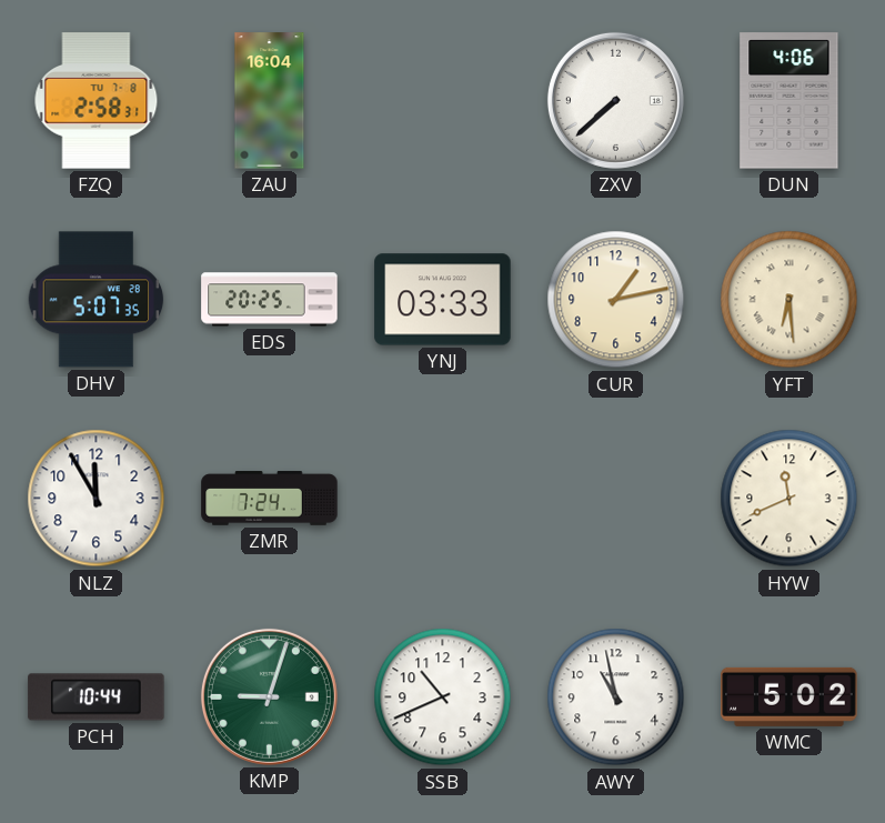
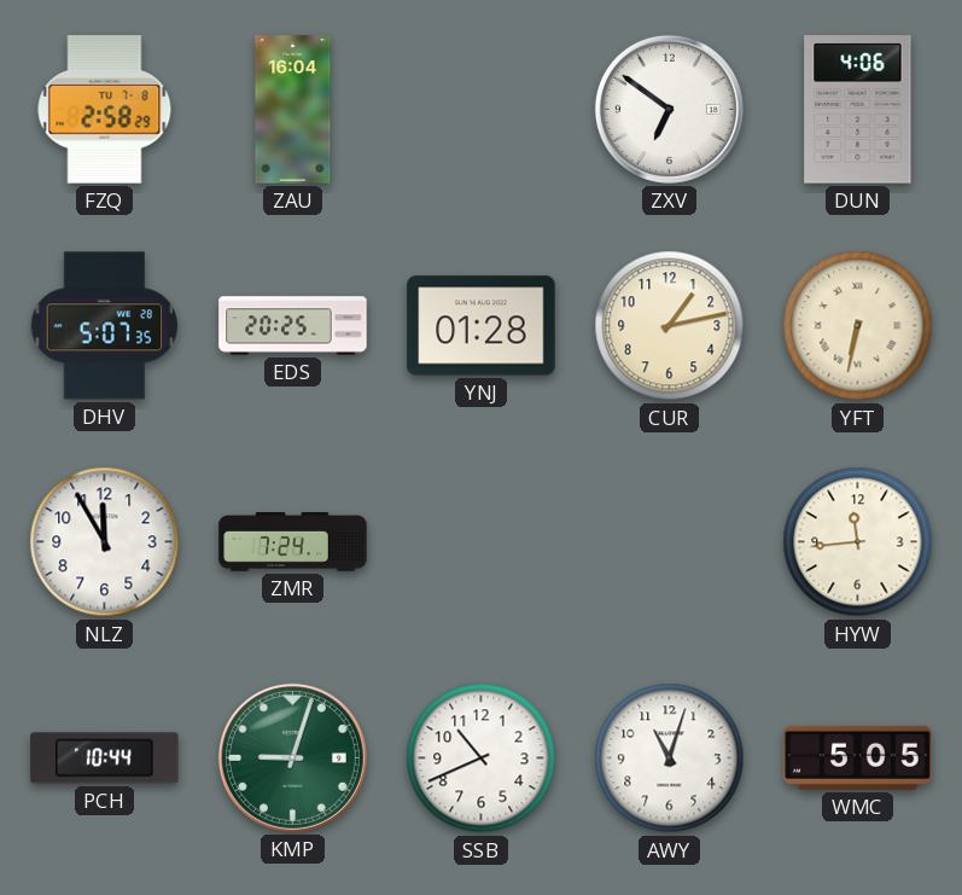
FZQ: 2:58:31 -> 2:58:29 (105, 110)
ZXV: 7:38 -> 6:51 (669, 109)
YNJ: 03:33 -> 01:28 (482, 326)
YFT: 6:29 -> 6:32 (858, 326)
HYW: 11:41 -> 11:44 (858, 542)
AWY: 10:58 -> 11:03 (670, 759)
WMC: 5:02 -> 5:05 (858, 757)
